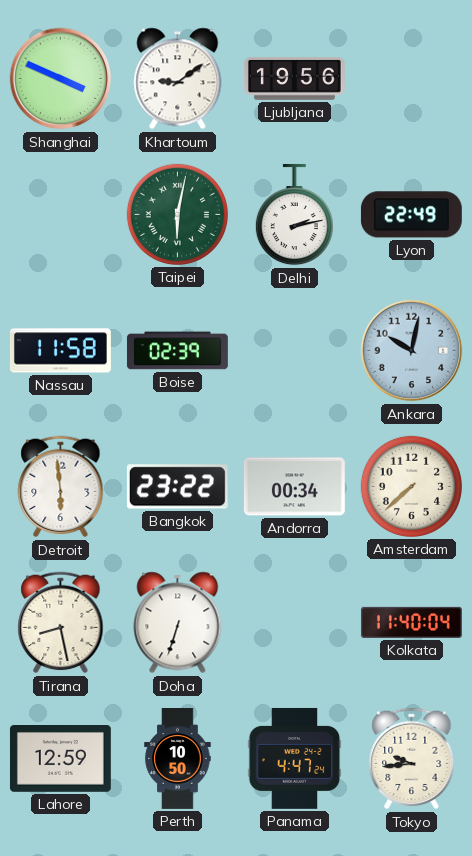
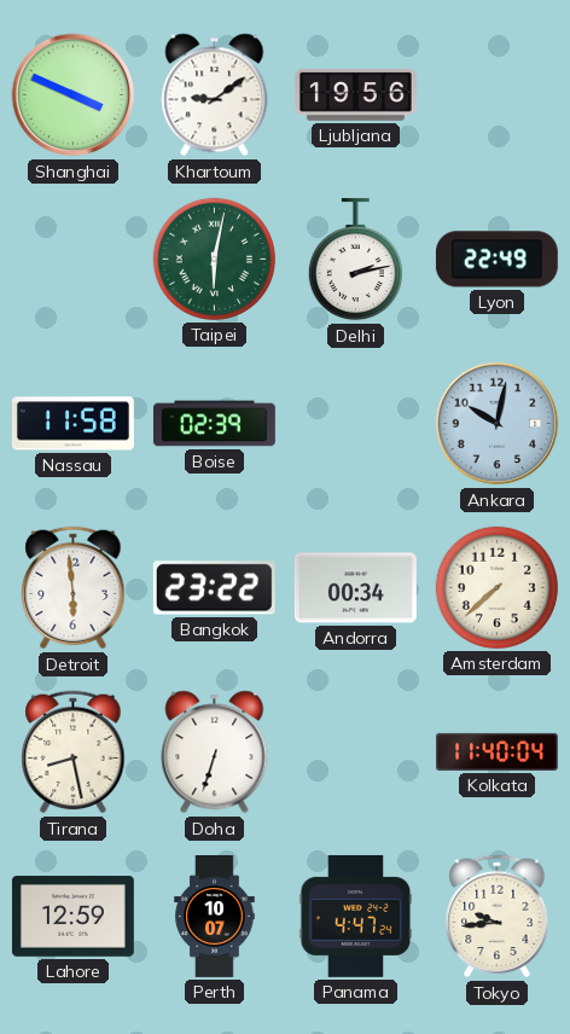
Perth: 10:50 -> 10:07 (215, 917)
